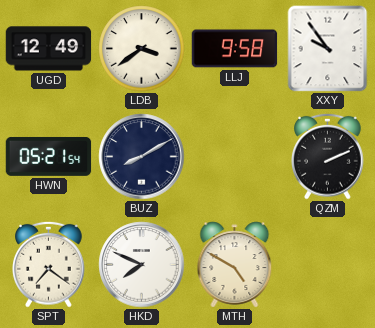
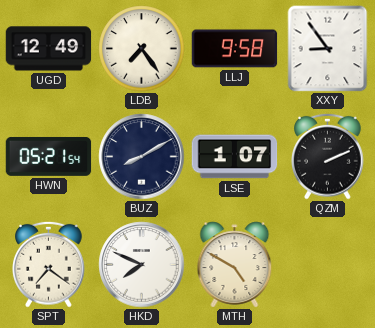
LDB: 3:39 -> 7:24 (142, 49)
XXY: 9:54 -> 8:54 (328, 49)
LSE: none -> 1:07 (235, 157)
